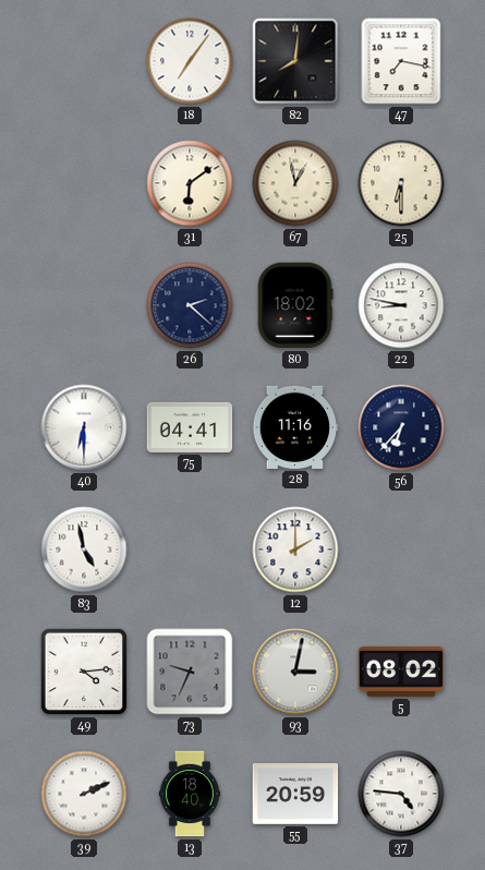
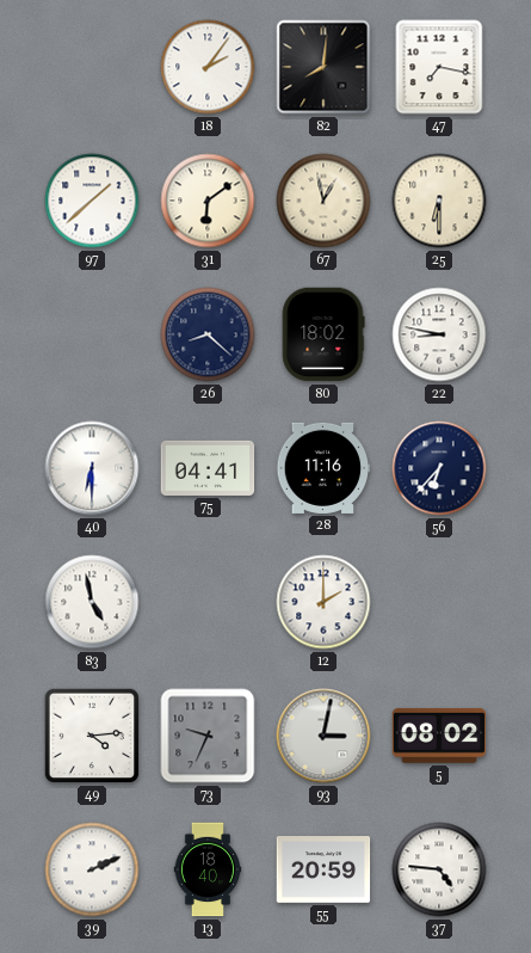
18: 7:06 -> 2:06 (208, 67)
97: none -> 1:38 (92, 201)
26: 2:22 -> 8:22 (208, 334)
